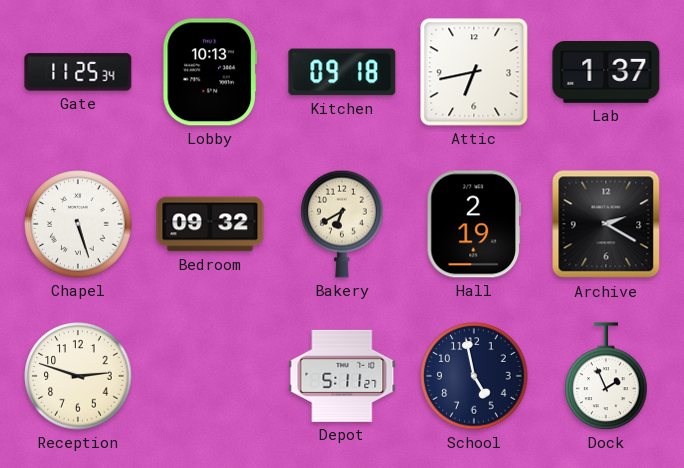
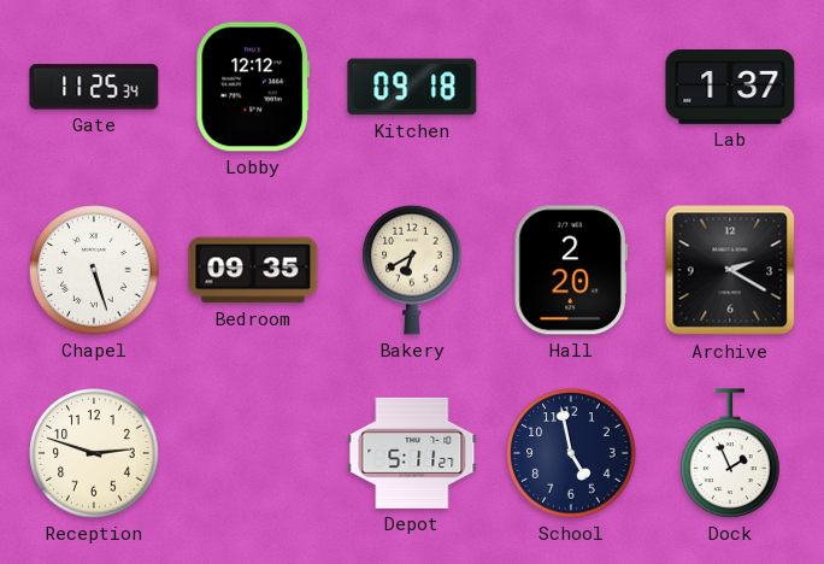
Lobby: 10:13 -> 12:12 (253, 87)
Attic: 6:43 -> none (474, 72)
Bedroom: 09:32 -> 09:35 (253, 270)
Hall: 2:19 -> 2:20 (571, 270)
